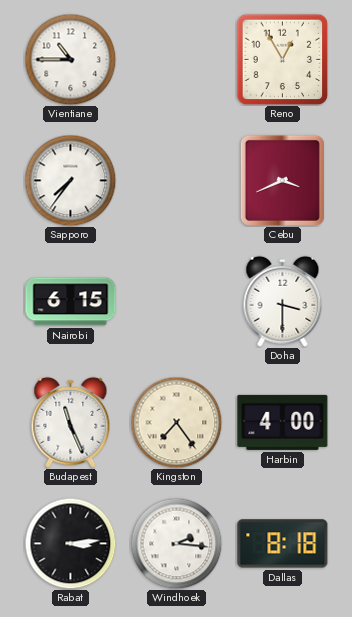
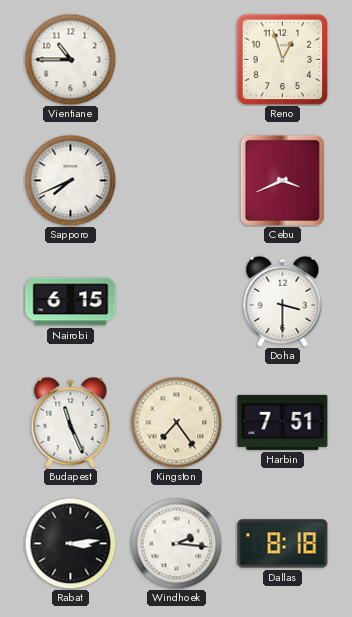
Reno: 12:55 -> 12:57 (282, 59)
Sapporo: 7:36 -> 7:41 (70, 180)
Harbin: 4:00 -> 7:51 (283, 422)
